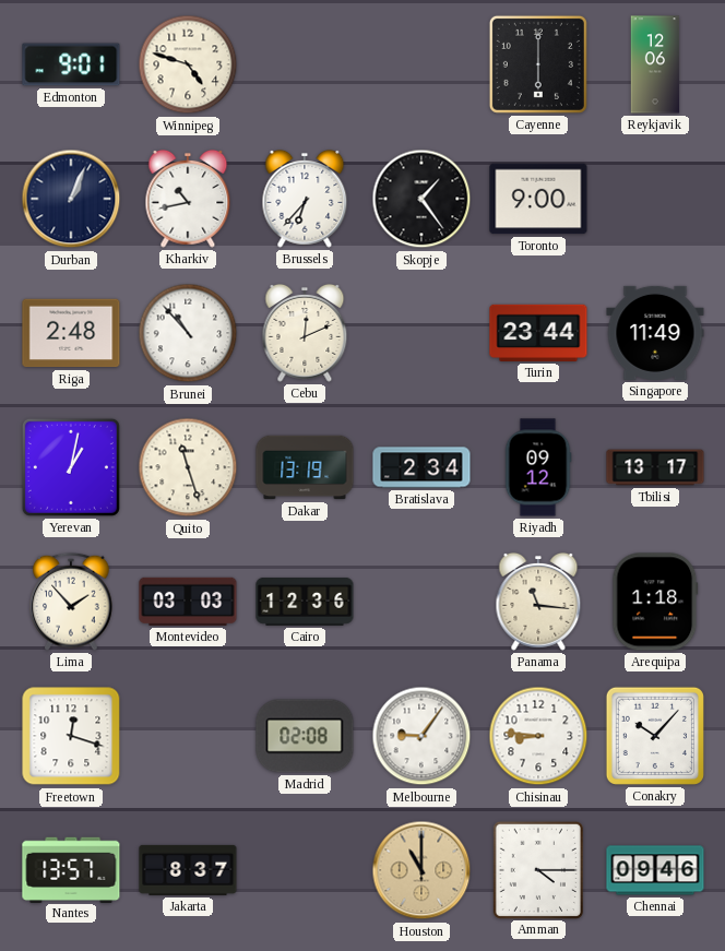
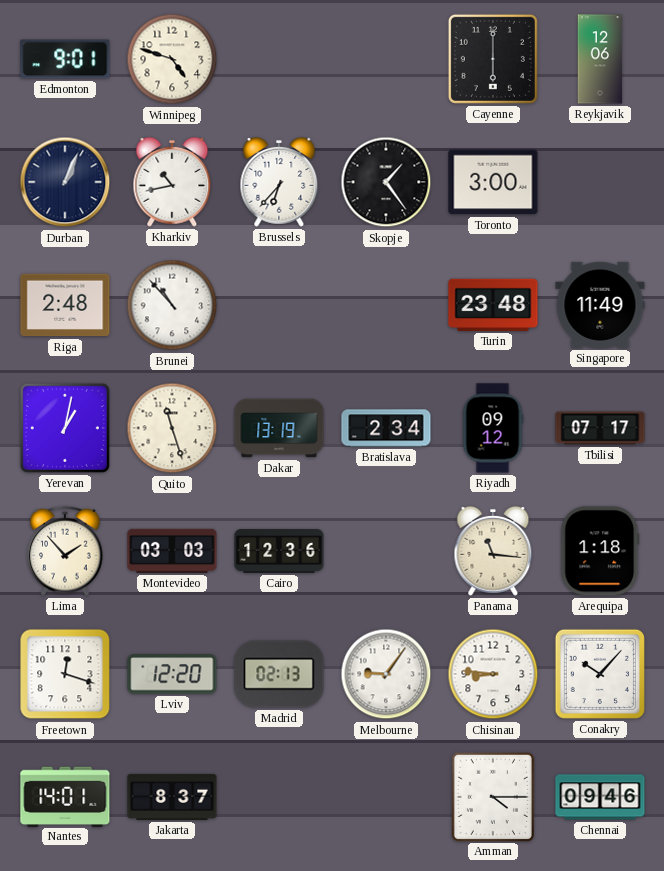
Toronto: 9:00 -> 3:00 (493, 182)
Cebu: 12:11 -> none (305, 333)
Turin: 23:44 -> 23:48 (493, 305)
Tbilisi: 13:17 -> 07:17 (600, 428)
Lviv: none -> 12:20 (172, 674)
Madrid: 02:08 -> 02:13 (279, 674)
Nantes: 13:57 -> 14:01 (65, 796)
Houston: 11:00 -> none (421, 870)
